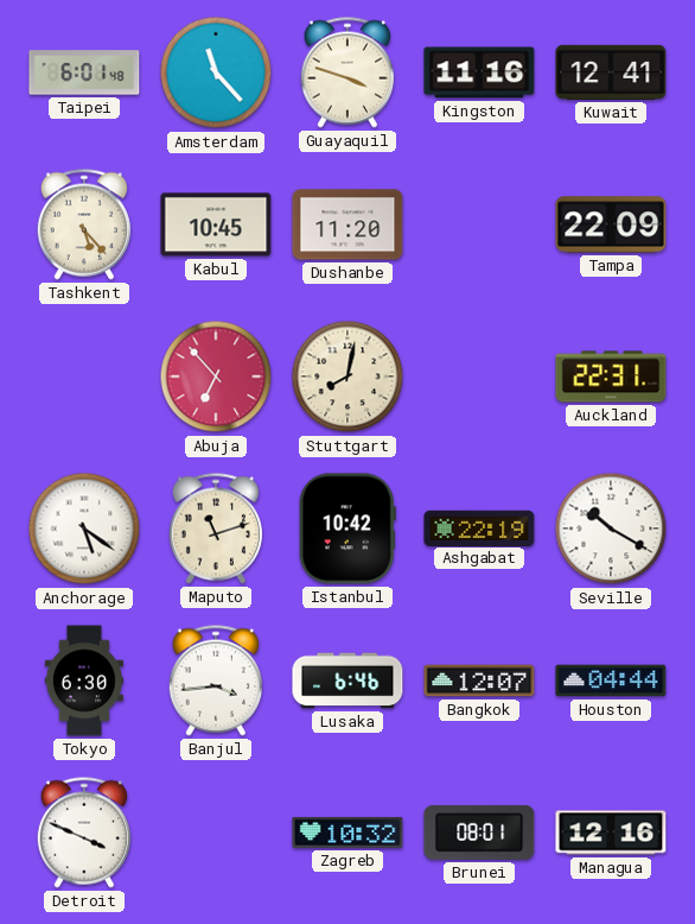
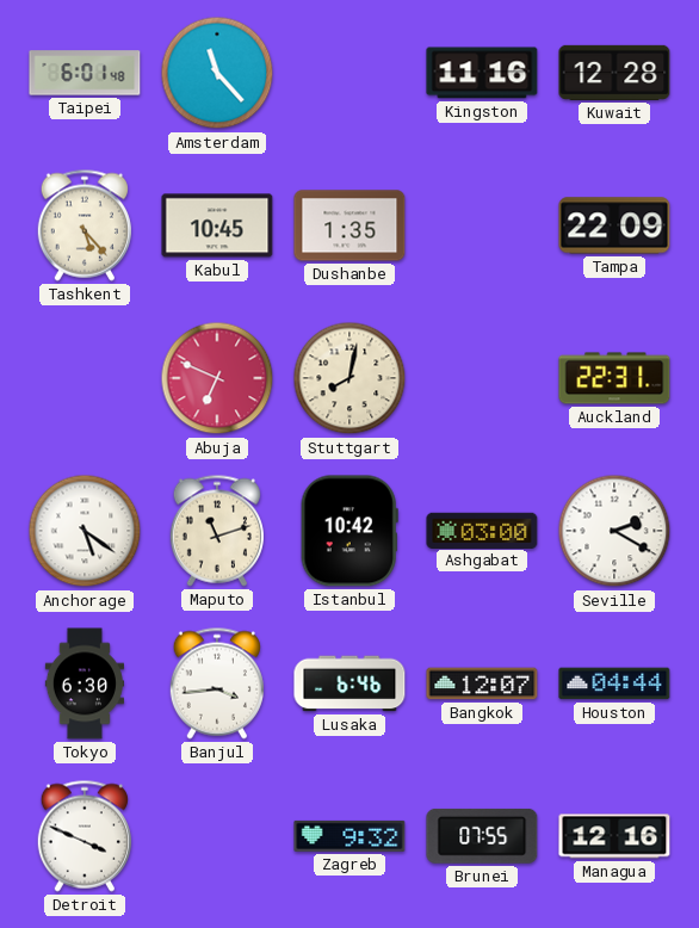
Guayaquil: 3:48 -> none (347, 72)
Kuwait: 12:41 -> 12:28 (614, 73)
Dushanbe: 11:20 -> 1:35 (349, 225)
Abuja: 6:53 -> 6:49 (217, 378)
Ashgabat: 22:19 -> 03:00 (482, 530)
Seville: 10:20 -> 2:20 (614, 531)
Zagreb: 10:32 -> 9:32 (349, 836)
Brunei: 08:01 -> 07:55 (482, 836)
